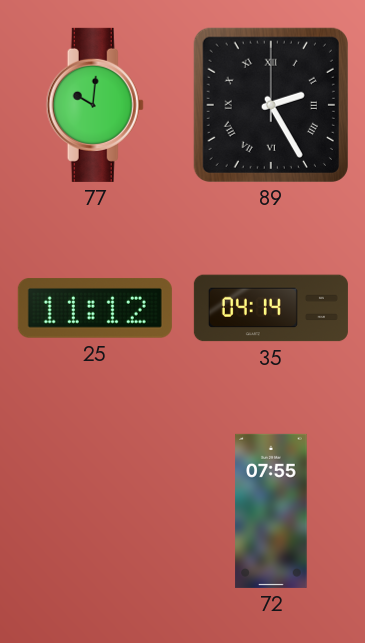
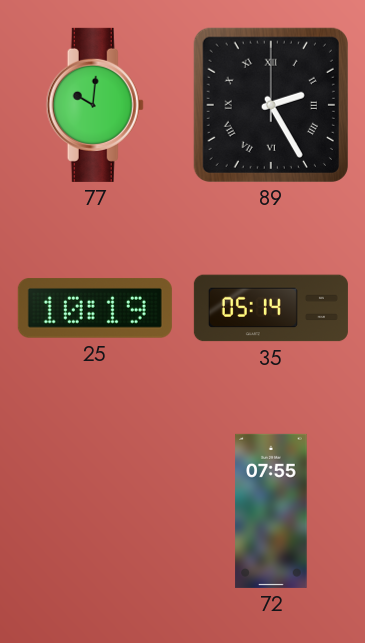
25: 11:12 -> 10:19 (95, 309)
35: 04:14 -> 05:14 (271, 308)
